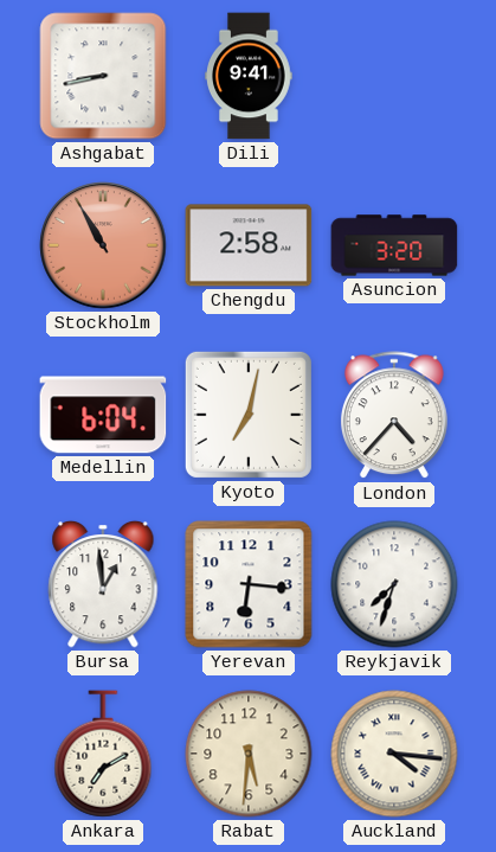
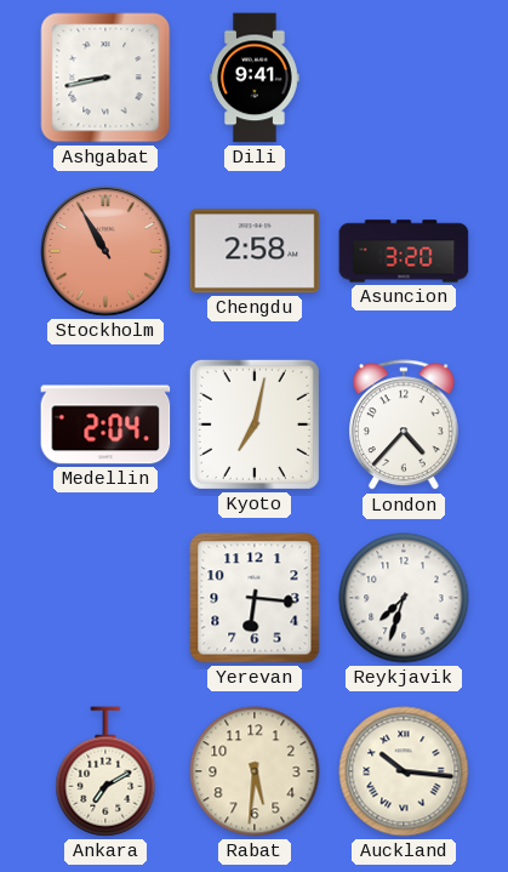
Medellin: 6:04 -> 2:04 (105, 424)
Bursa: 12:59 -> none (103, 584)
Auckland: 4:16 -> 10:16 (404, 771)
